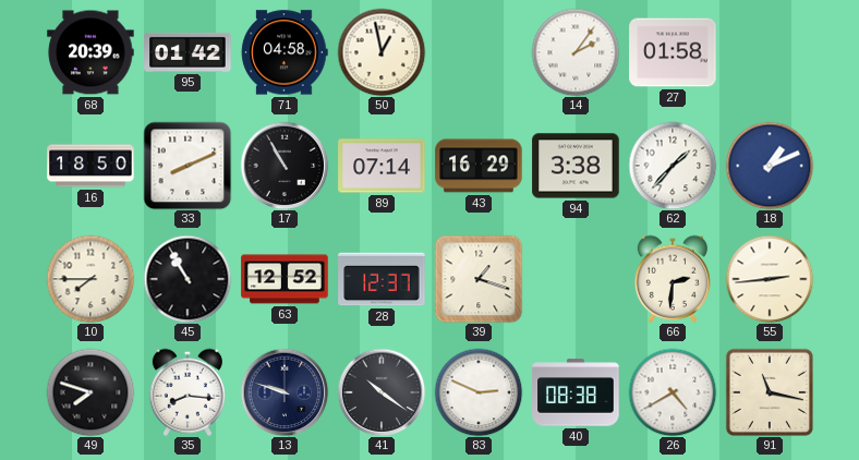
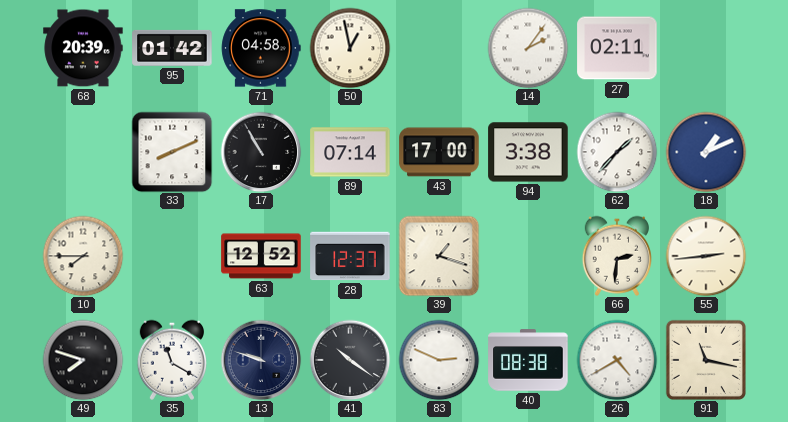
27: 01:58 -> 02:11 (617, 48)
16: 18:50 -> none (90, 166)
43: 16:29 -> 17:00 (439, 152)
45: 10:55 -> none (187, 279)
35: 8:16 -> 11:20 (171, 360)
